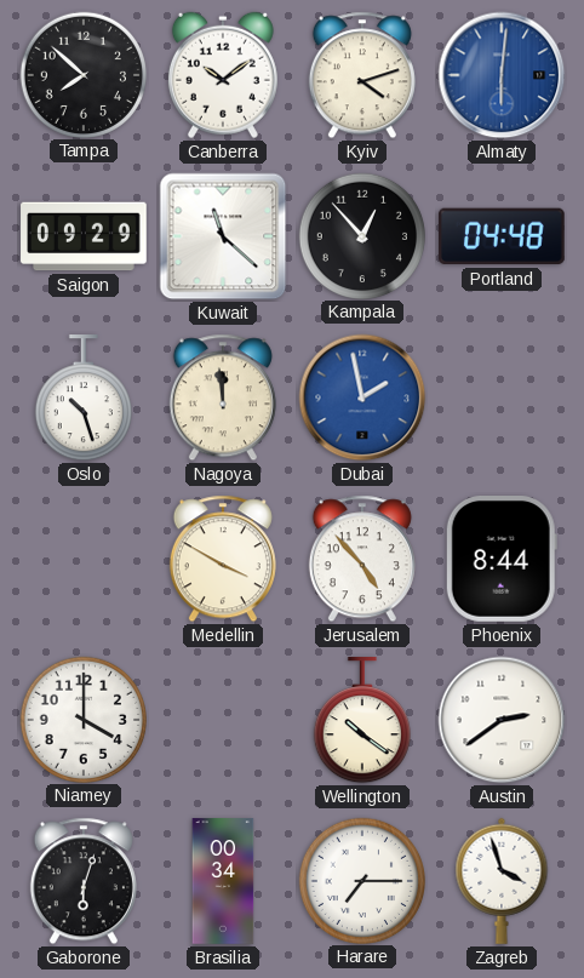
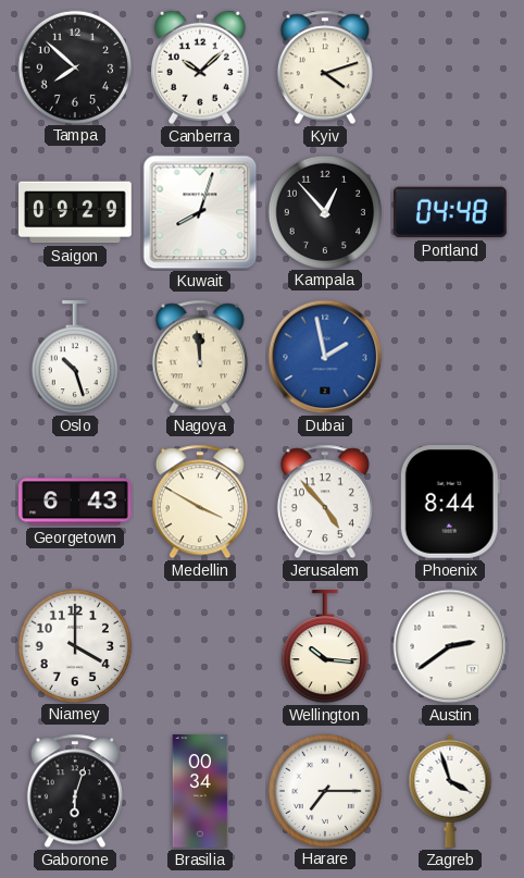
Canberra: 10:09 -> 10:08 (200, 67)
Almaty: 6:01 -> none (502, 75)
Kuwait: 11:22 -> 8:03 (200, 212)
Georgetown: none -> 6:43 (75, 502)
Wellington: 10:21 -> 10:16 (325, 647)
